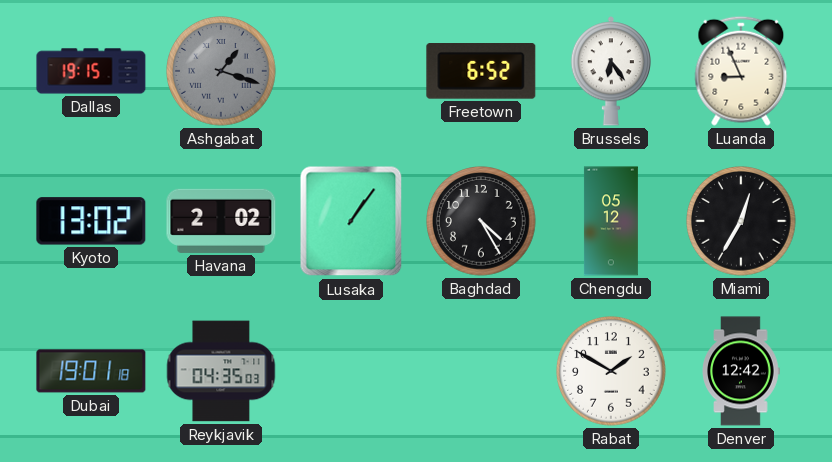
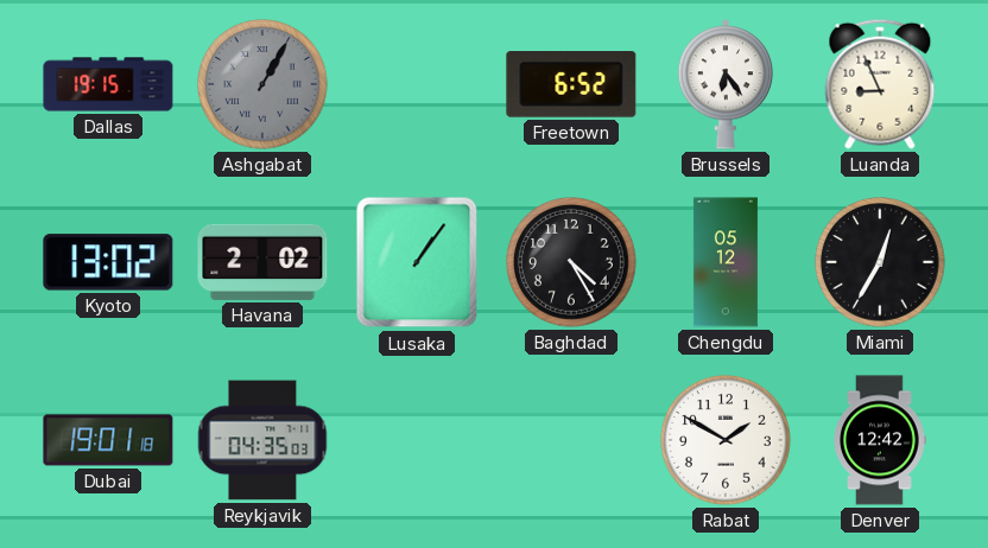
Ashgabat: 1:18 -> 1:05 (262, 84)
